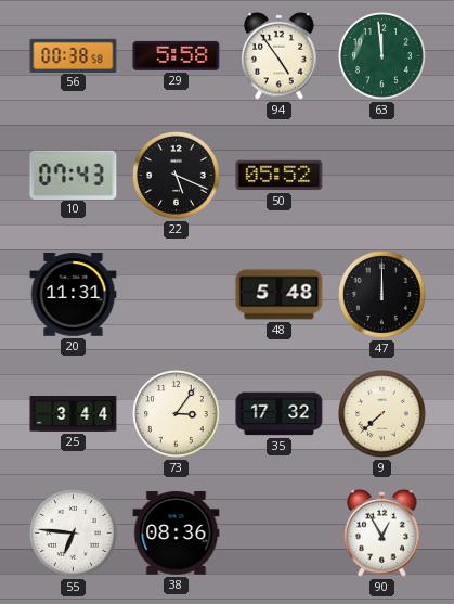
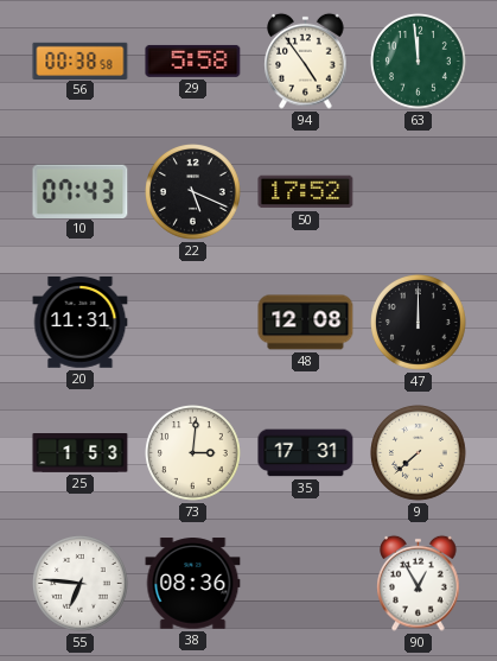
50: 05:52 -> 17:52 (306, 192)
48: 5:48 -> 12:08 (306, 323)
25: 3:44 -> 1:53 (81, 453)
73: 3:06 -> 3:01 (193, 453)
35: 17:32 -> 17:31 (306, 453)
